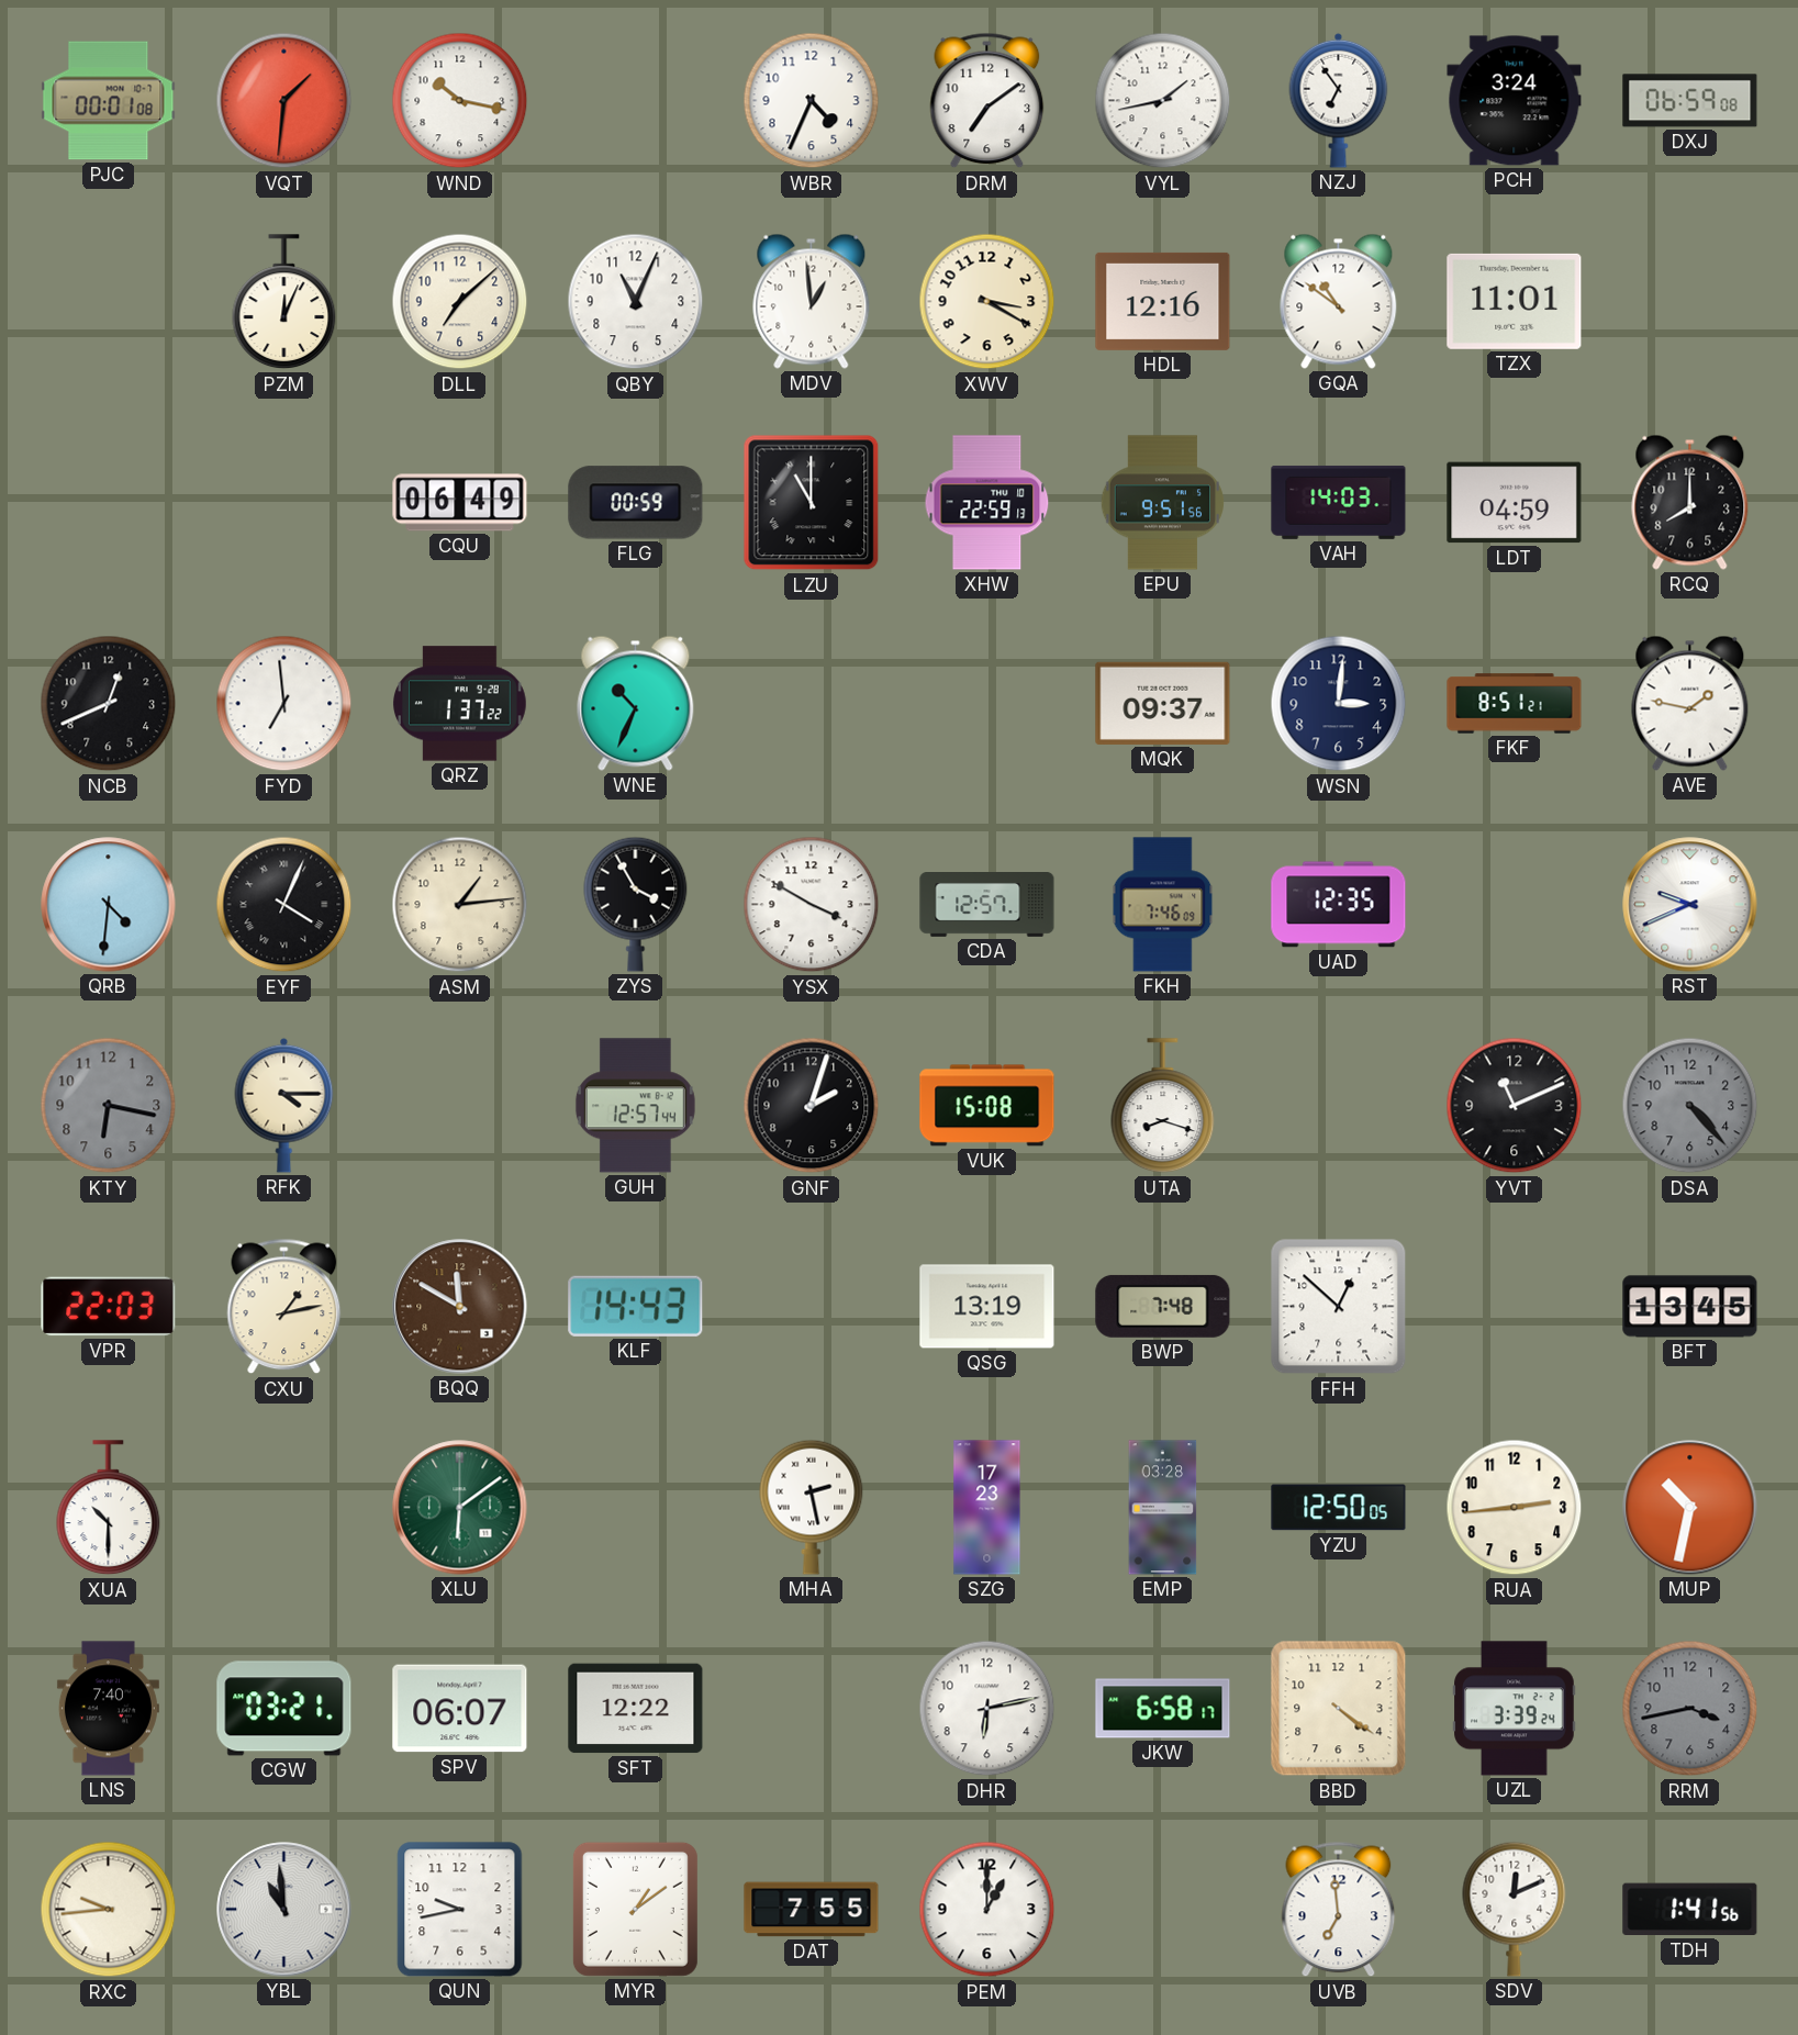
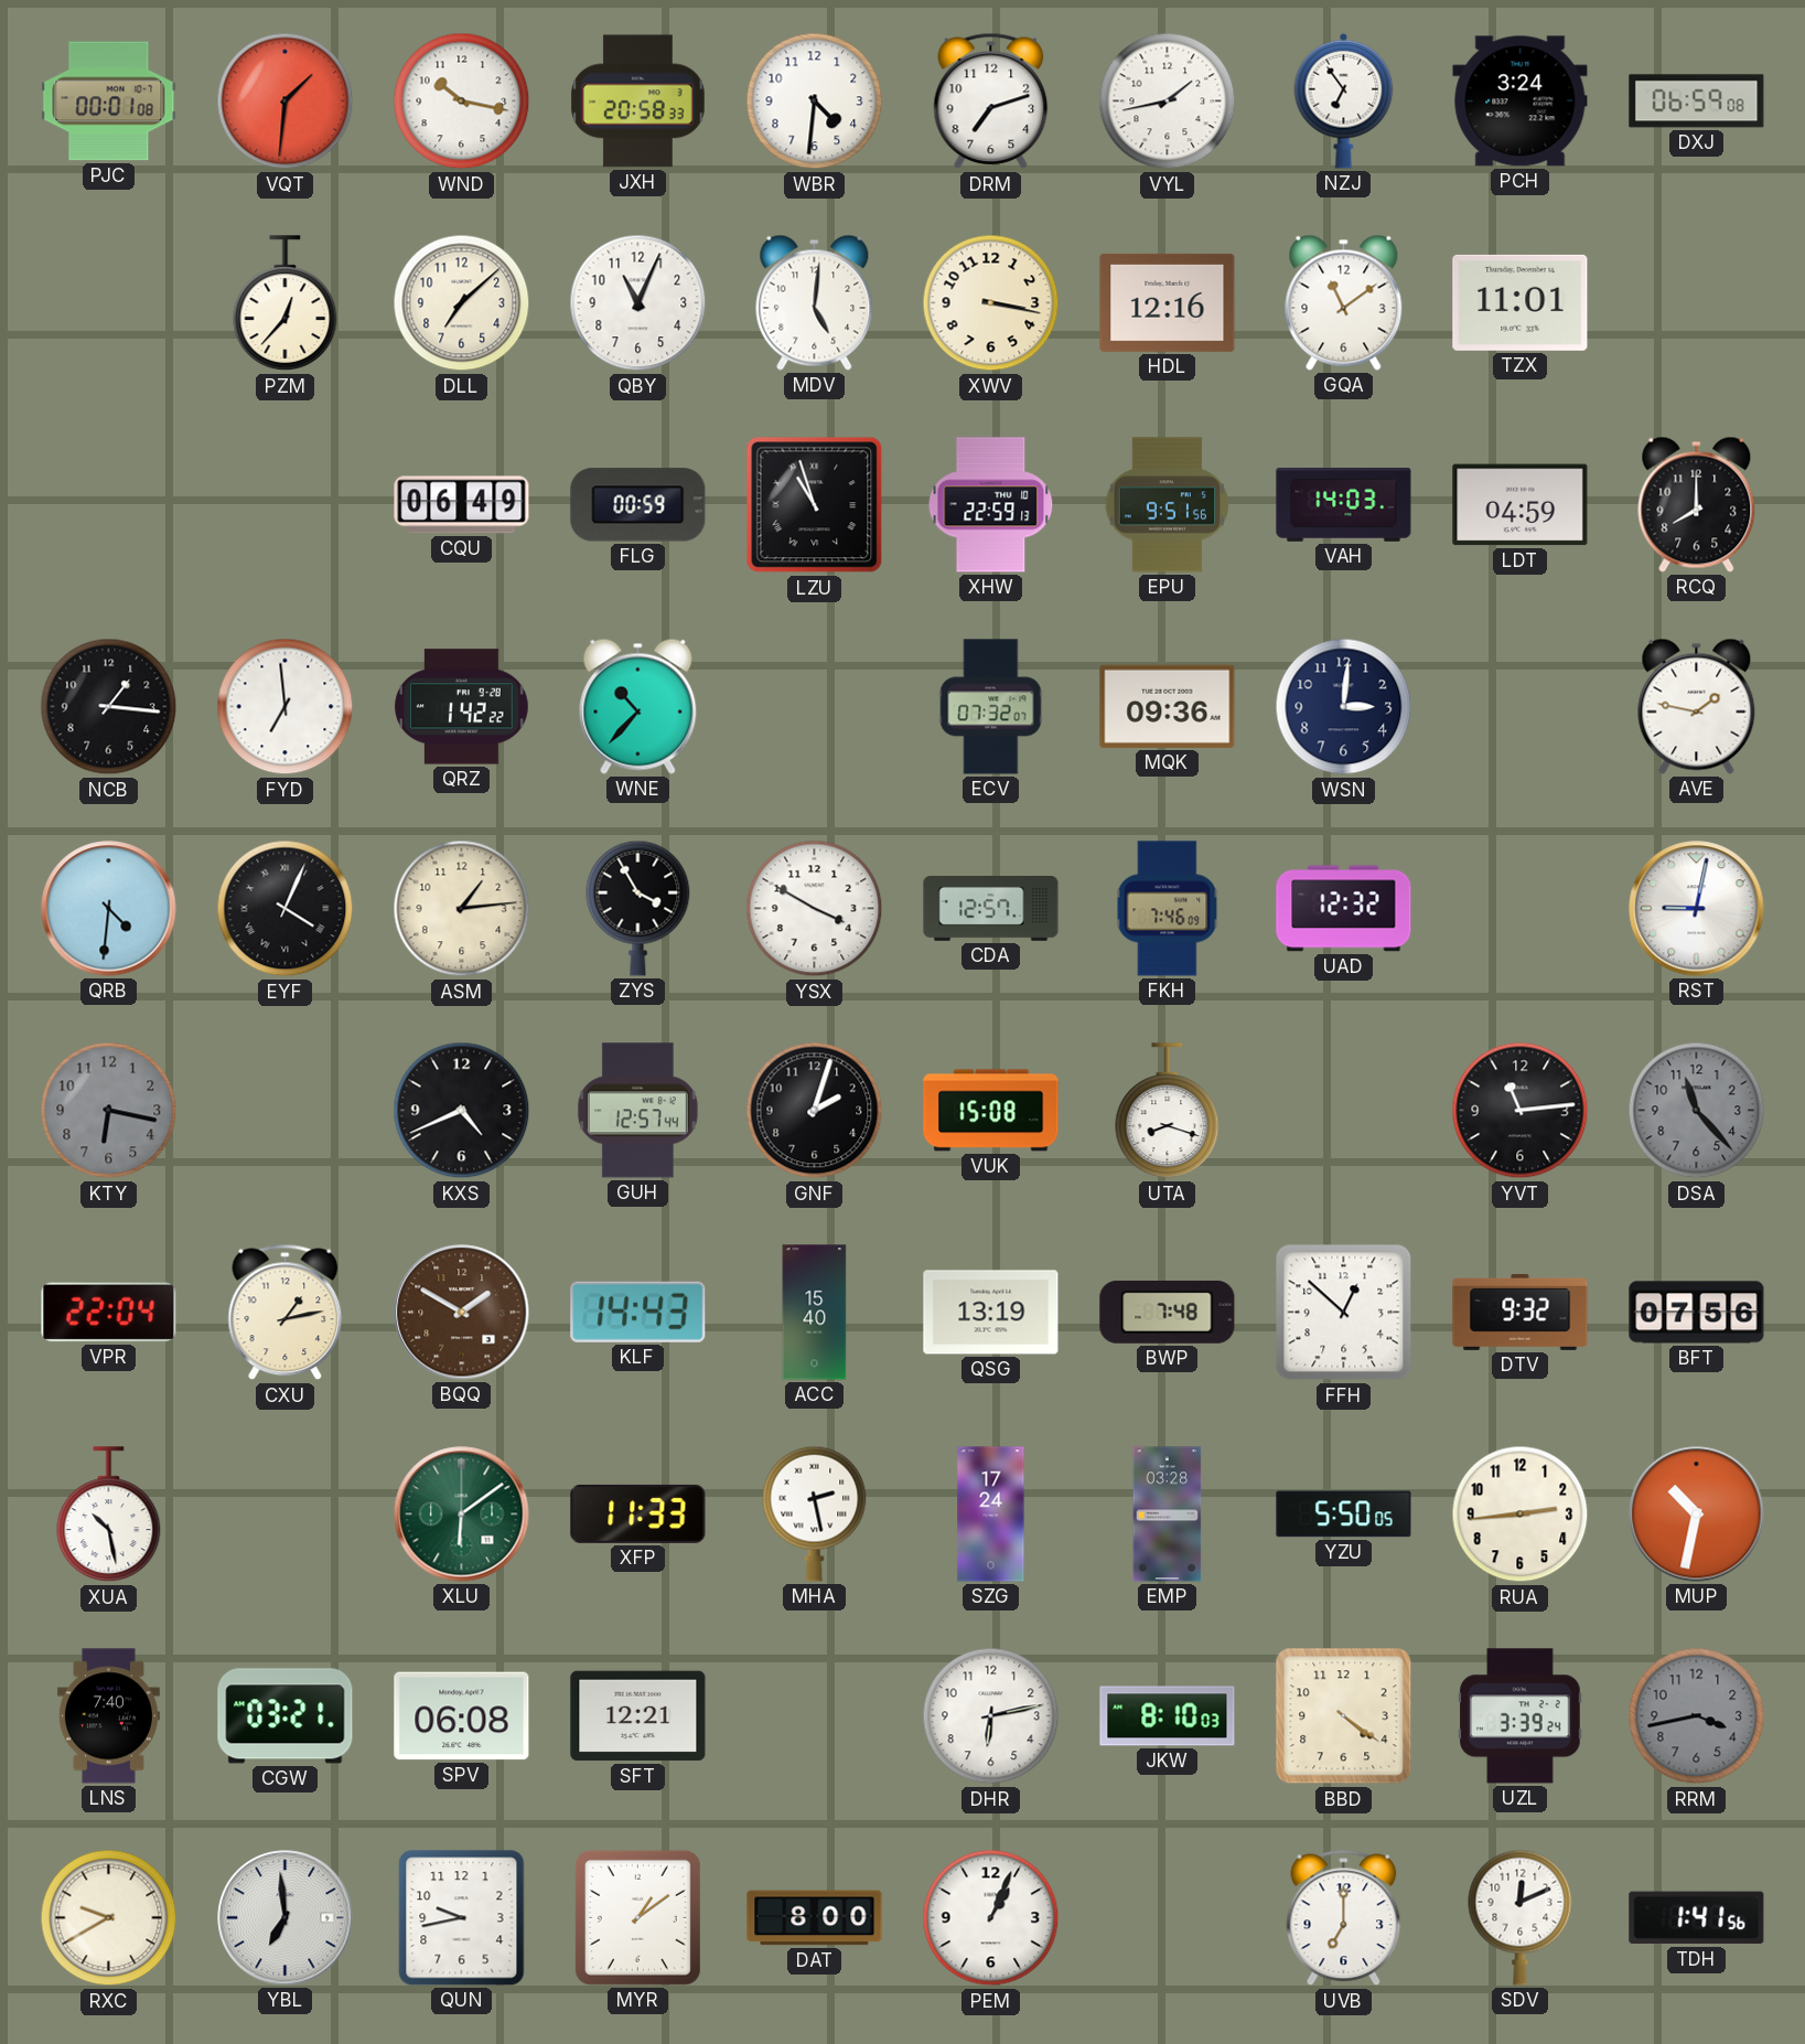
JXH: none -> 20:58 (638, 101)
WBR: 4:34 -> 4:31 (815, 101)
DRM: 7:09 -> 7:12 (991, 101)
PZM: 12:04 -> 12:37 (286, 303)
MDV: 12:59 -> 5:01 (815, 302)
XWV: 3:20 -> 3:17 (991, 303)
GQA: 10:51 -> 11:09 (1344, 302)
LZU: 11:00 -> 10:57 (815, 505)
NCB: 12:41 -> 1:16 (109, 707)
QRZ: 1:37 -> 1:42 (462, 707)
WNE: 10:34 -> 10:37 (638, 706)
ECV: none -> 07:32 (991, 707)
MQK: 09:37 -> 09:36 (1168, 706)
FKF: 8:51 -> none (1515, 704)
UAD: 12:35 -> 12:32 (1344, 909)
RST: 9:41 -> 9:02 (1697, 909)
RFK: 4:15 -> none (284, 1105)
KXS: none -> 4:41 (462, 1111)
YVT: 11:11 -> 11:14 (1521, 1111)
DSA: 4:23 -> 11:23 (1697, 1111)
VPR: 22:03 -> 22:04 (109, 1313)
BQQ: 11:50 -> 1:50 (462, 1313)
ACC: none -> 15:40 (815, 1313)
DTV: none -> 9:32 (1521, 1312)
BFT: 13:45 -> 07:56 (1697, 1313)
XUA: 10:30 -> 10:28 (109, 1515)
XFP: none -> 11:33 (638, 1513)
SZG: 17:23 -> 17:24 (991, 1515)
YZU: 12:50 -> 5:50 (1344, 1515)
SPV: 06:07 -> 06:08 (462, 1716)
SFT: 12:22 -> 12:21 (638, 1716)
JKW: 6:58 -> 8:10 (1168, 1716)
RXC: 9:44 -> 9:40 (109, 1918)
YBL: 10:59 -> 6:59 (286, 1918)
DAT: 7:55 -> 8:00 (815, 1918)
PEM: 1:00 -> 1:04 (991, 1918)
UVB: 6:59 -> 7:00 (1344, 1918)
